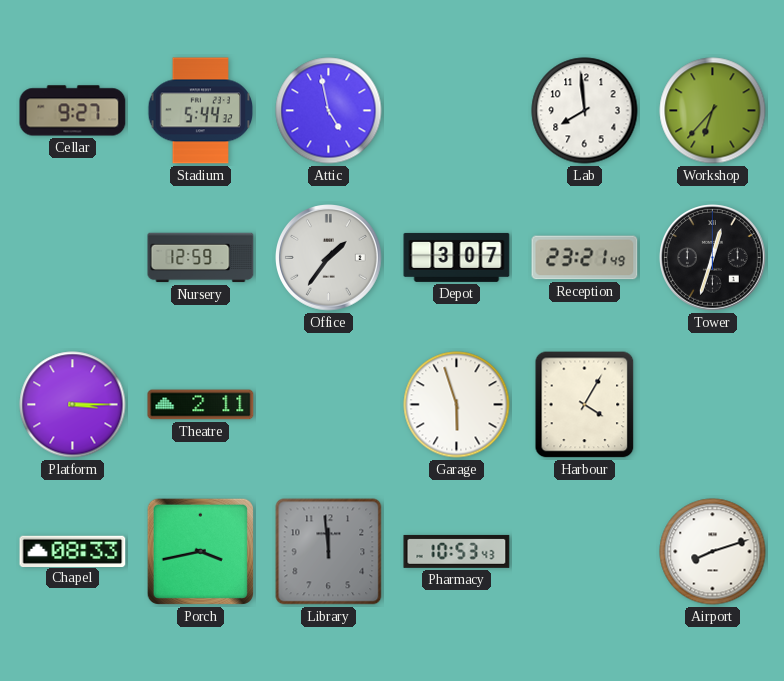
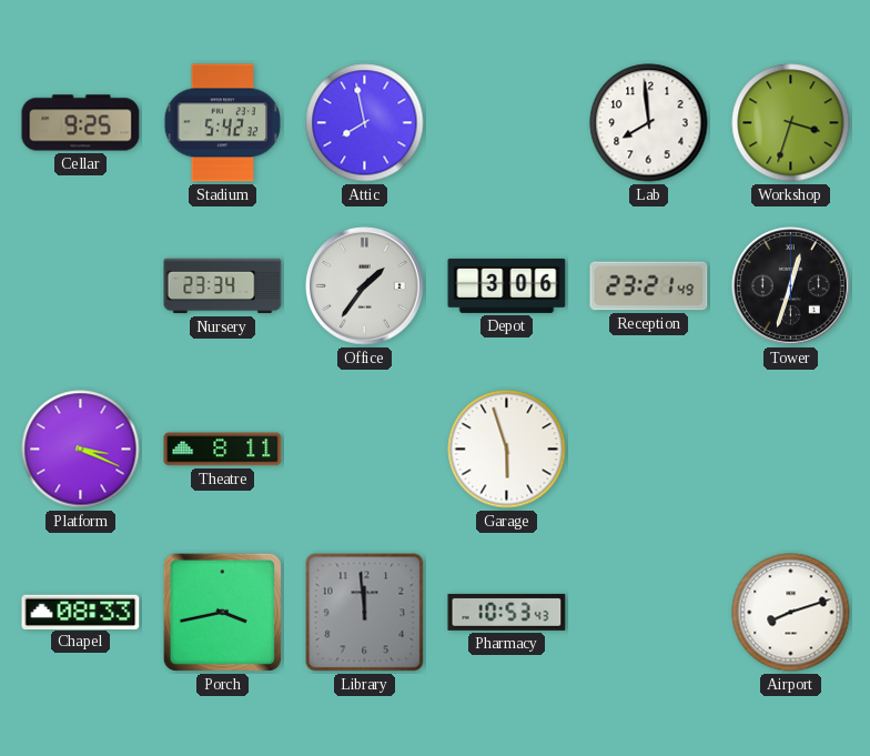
Cellar: 9:27 -> 9:25 (81, 123)
Stadium: 5:44 -> 5:42 (223, 123)
Attic: 4:58 -> 7:58 (365, 123)
Workshop: 6:37 -> 3:33 (791, 123)
Nursery: 12:59 -> 23:34 (223, 286)
Depot: 3:07 -> 3:06 (507, 285)
Platform: 3:15 -> 3:19 (81, 450)
Theatre: 2:11 -> 8:11 (223, 450)
Harbour: 4:05 -> none (585, 405)
